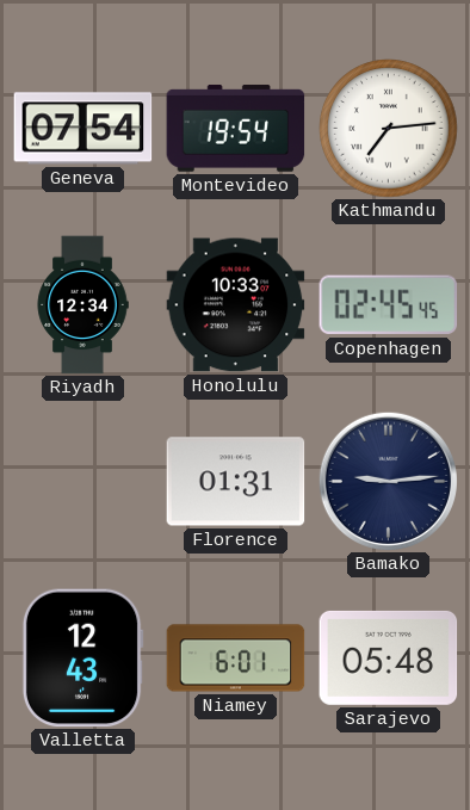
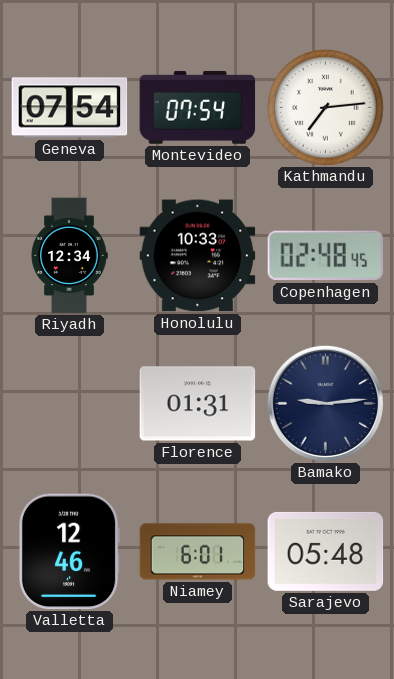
Montevideo: 19:54 -> 07:54 (198, 107)
Copenhagen: 02:45 -> 02:48 (326, 256)
Valletta: 12:43 -> 12:46 (69, 552)
